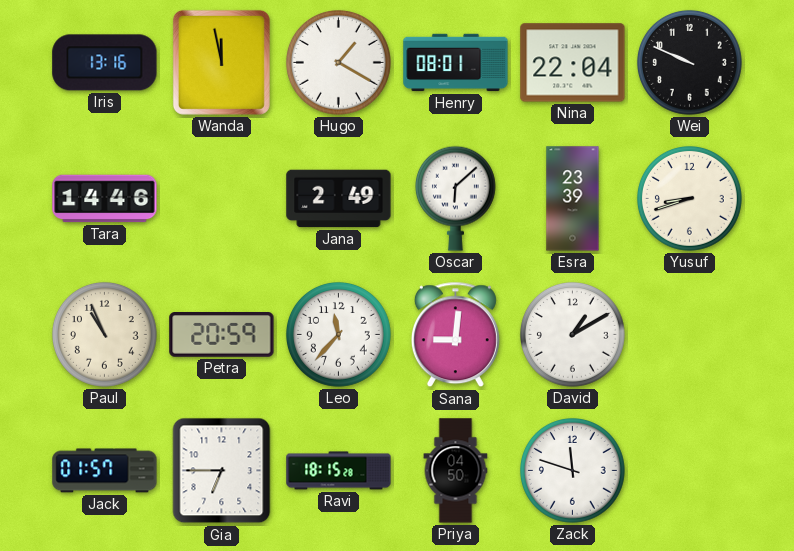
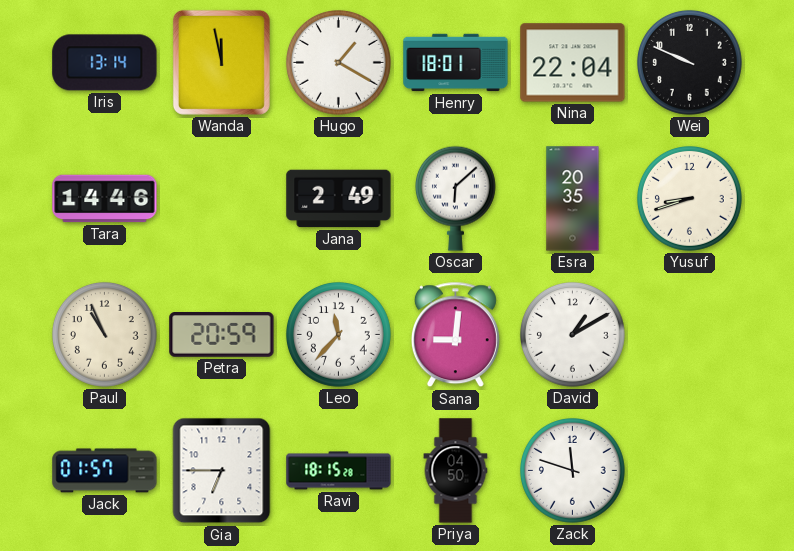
Iris: 13:16 -> 13:14 (105, 63)
Henry: 08:01 -> 18:01 (456, 63)
Esra: 23:39 -> 20:35 (573, 199)
